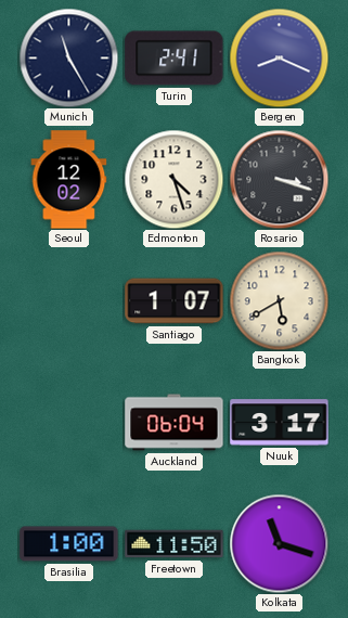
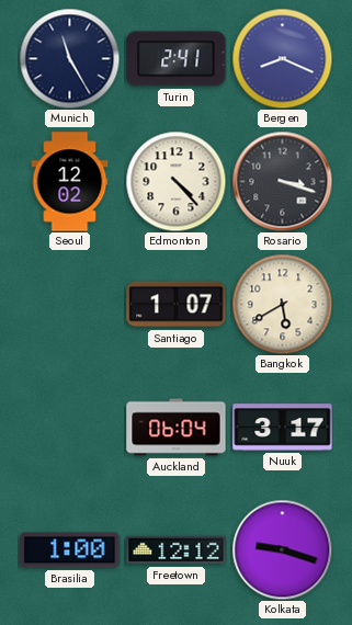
Edmonton: 4:27 -> 4:23 (175, 181)
Freetown: 11:50 -> 12:12 (177, 550)
Kolkata: 11:18 -> 9:18 (282, 549)
